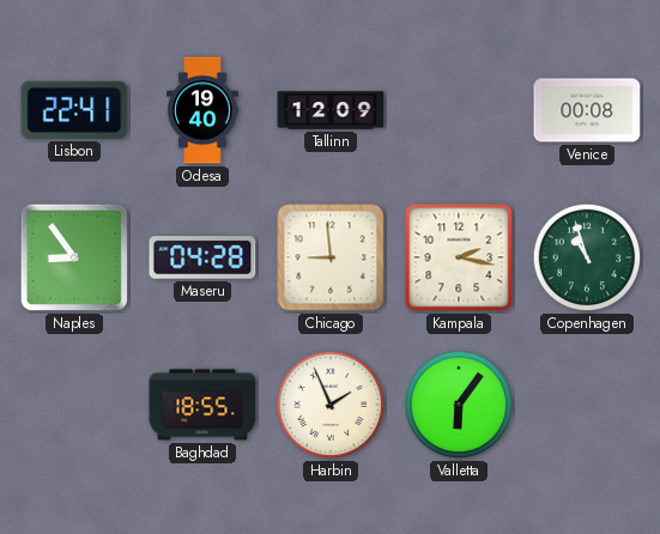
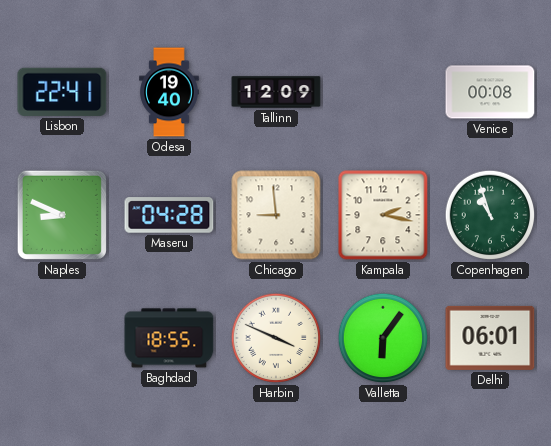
Naples: 8:54 -> 8:49 (62, 215)
Harbin: 1:56 -> 3:49 (276, 338)
Delhi: none -> 06:01 (490, 338)
